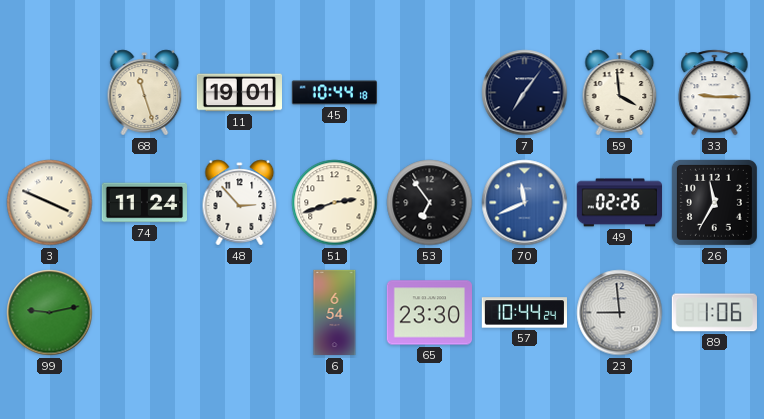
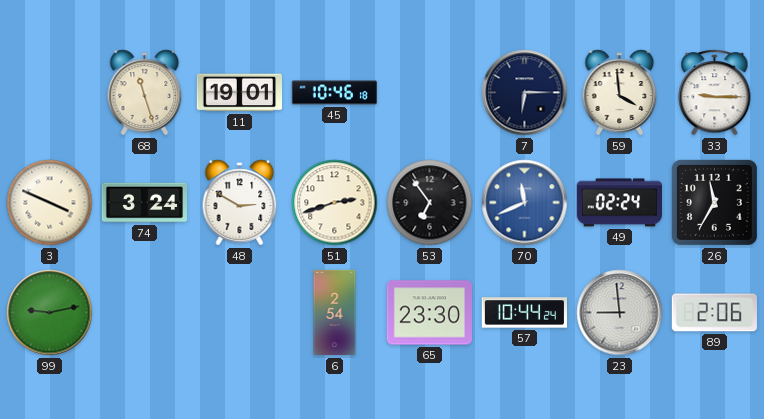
45: 10:44 -> 10:46 (334, 93)
7: 7:06 -> 6:15 (525, 93)
74: 11:24 -> 3:24 (144, 203)
48: 2:53 -> 2:50 (240, 203)
49: 02:26 -> 02:24 (619, 203)
6: 6:54 -> 2:54 (335, 313)
89: 1:06 -> 2:06 (714, 313)
